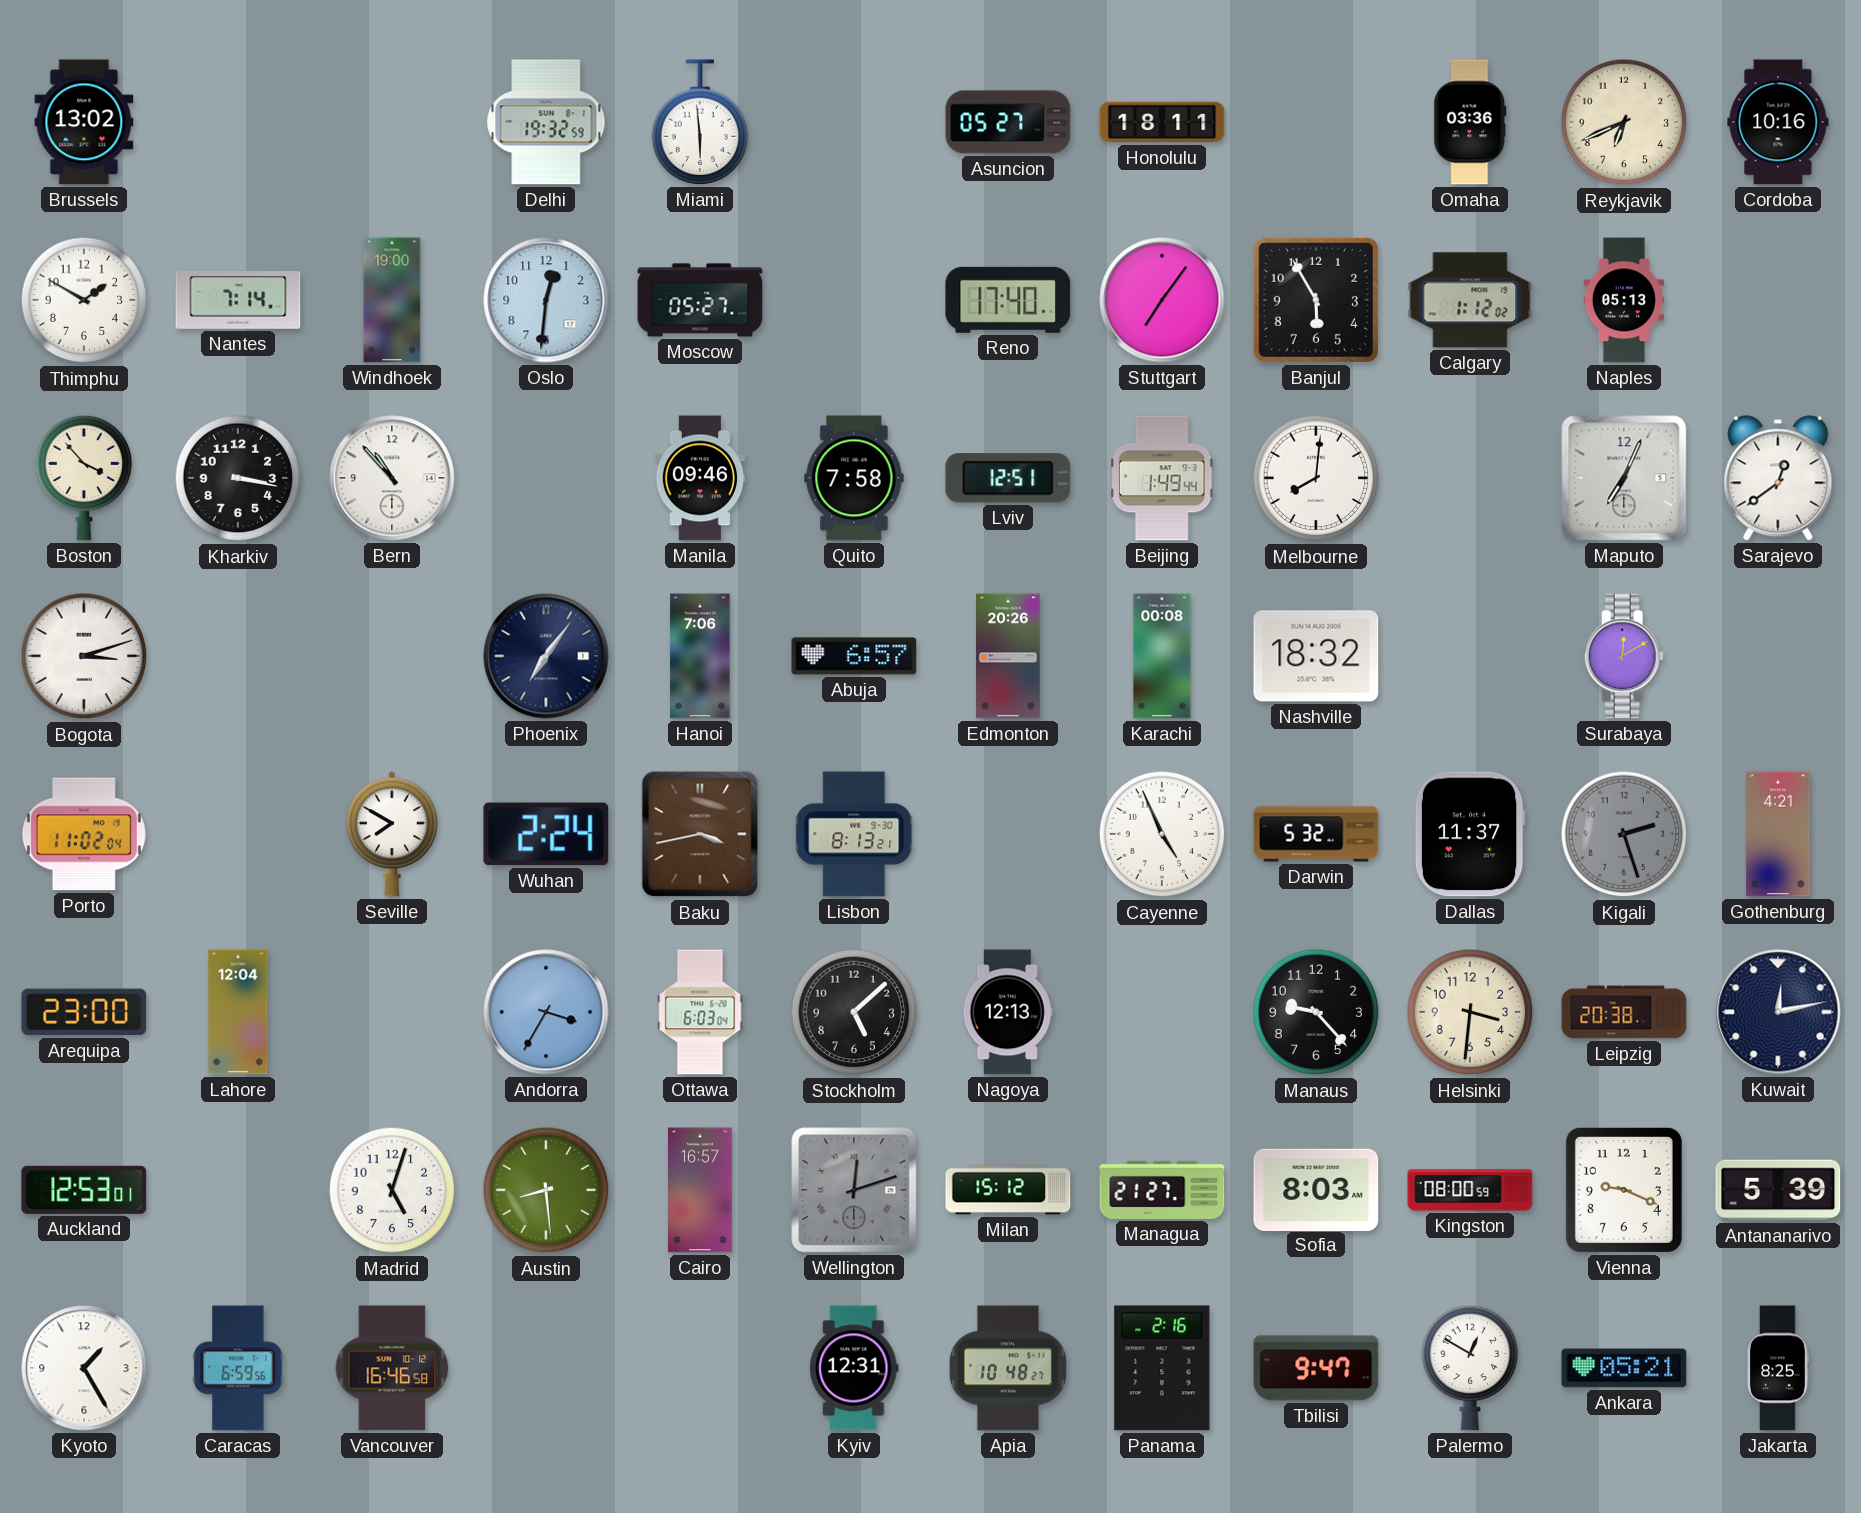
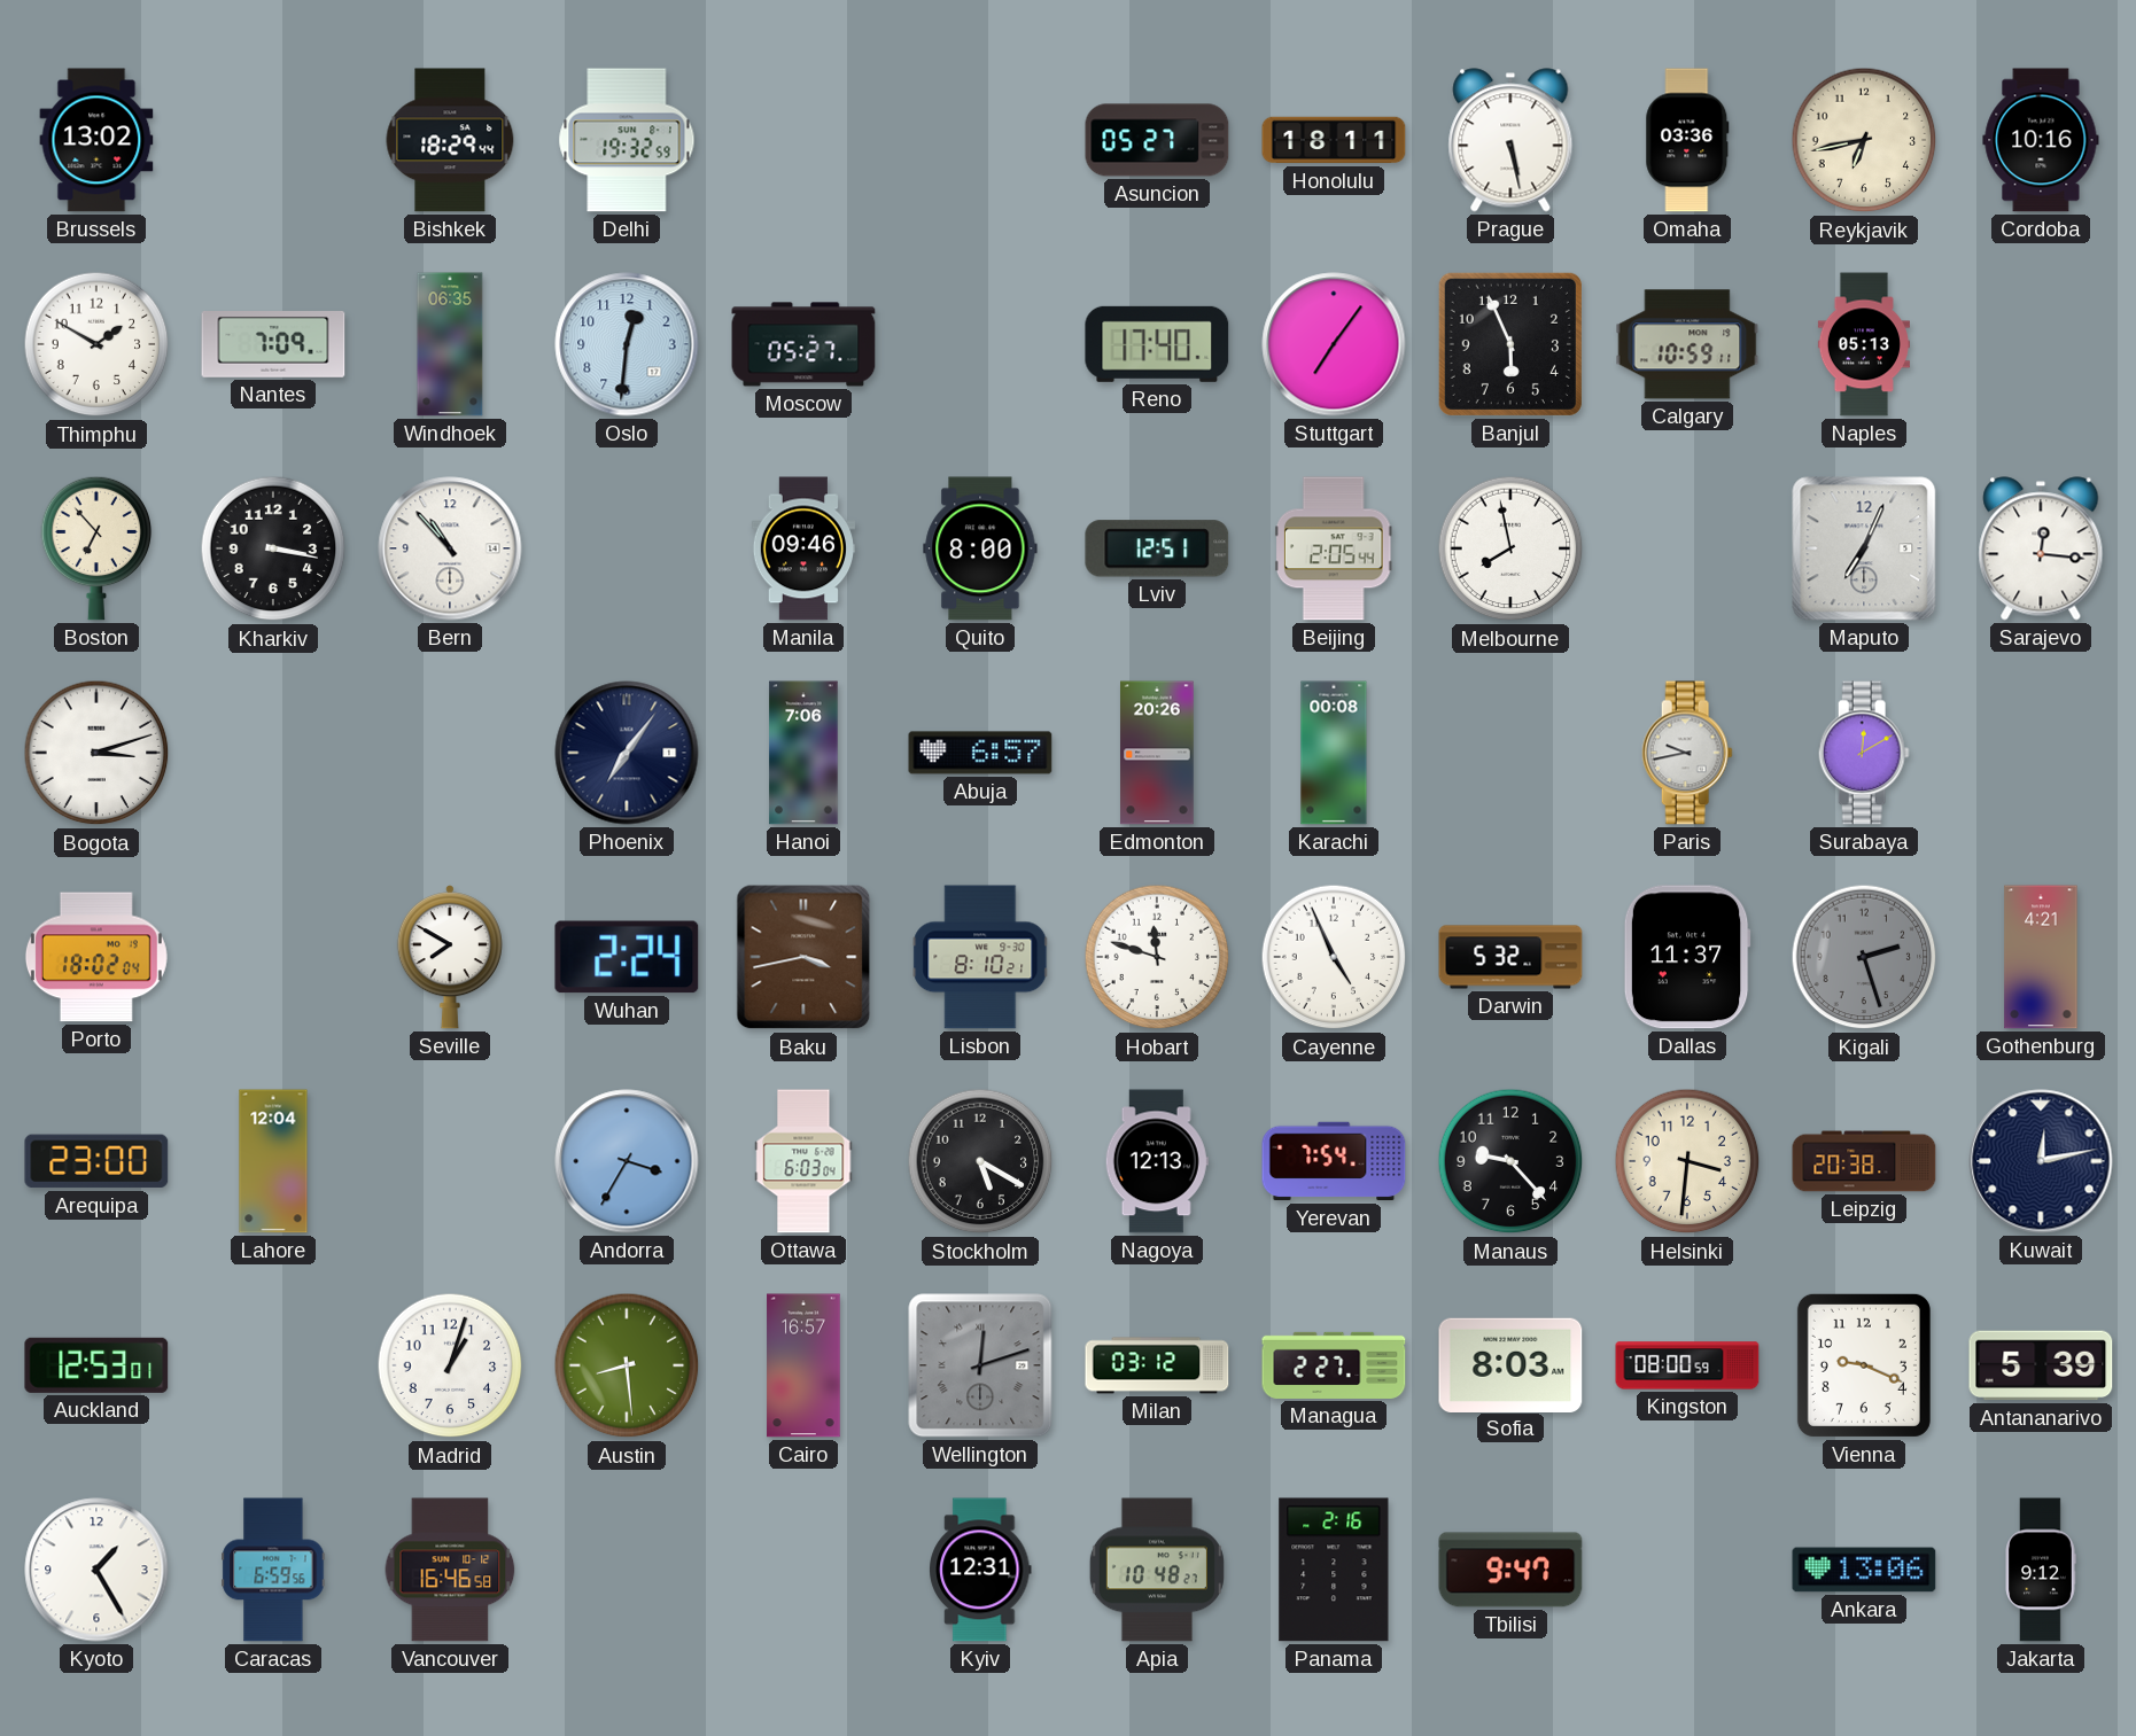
Bishkek: none -> 18:29 (450, 140)
Miami: 5:59 -> none (700, 122)
Prague: none -> 5:28 (1510, 140)
Reykjavik: 6:41 -> 6:43 (1864, 140)
Nantes: 7:14 -> 7:09 (273, 345)
Windhoek: 19:00 -> 06:35 (450, 344)
Banjul: 5:55 -> 5:56 (1510, 344)
Calgary: 1:12 -> 10:59 (1687, 344)
Boston: 3:53 -> 6:53 (96, 548)
Quito: 7:58 -> 8:00 (980, 548)
Beijing: 1:49 -> 2:05 (1334, 548)
Melbourne: 8:01 -> 7:58 (1510, 548)
Sarajevo: 12:39 -> 12:16 (2041, 548)
Nashville: 18:32 -> none (1316, 656)
Paris: none -> 9:43 (1687, 753)
Porto: 11:02 -> 18:02 (96, 957)
Lisbon: 8:13 -> 8:10 (980, 957)
Hobart: none -> 11:48 (1157, 957)
Stockholm: 5:08 -> 5:20 (980, 1161)
Yerevan: none -> 7:54 (1334, 1161)
Madrid: 5:03 -> 1:03 (450, 1365)
Milan: 15:12 -> 03:12 (1157, 1365)
Managua: 21:27 -> 2:27 (1334, 1365)
Palermo: 12:50 -> none (1470, 1368)
Ankara: 05:21 -> 13:06 (1864, 1570)
Jakarta: 8:25 -> 9:12 (2041, 1570)
